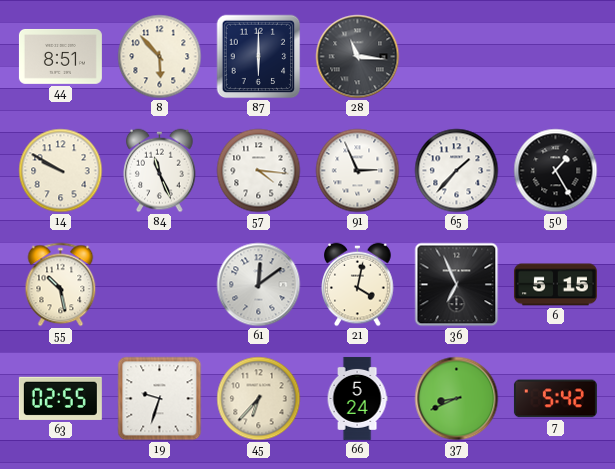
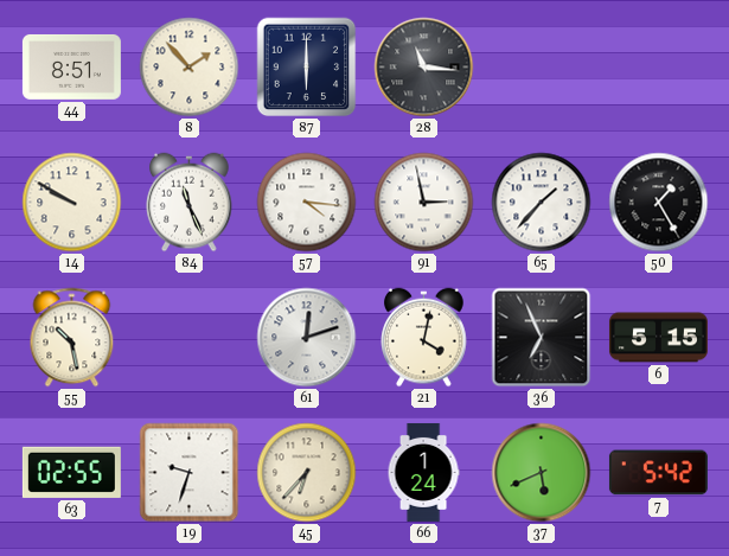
8: 5:53 -> 1:53 (190, 68)
91: 2:56 -> 2:58 (424, 203)
61: 12:09 -> 12:12 (307, 338)
66: 5:24 -> 1:24 (423, 472)
37: 8:41 -> 5:41 (542, 473)
